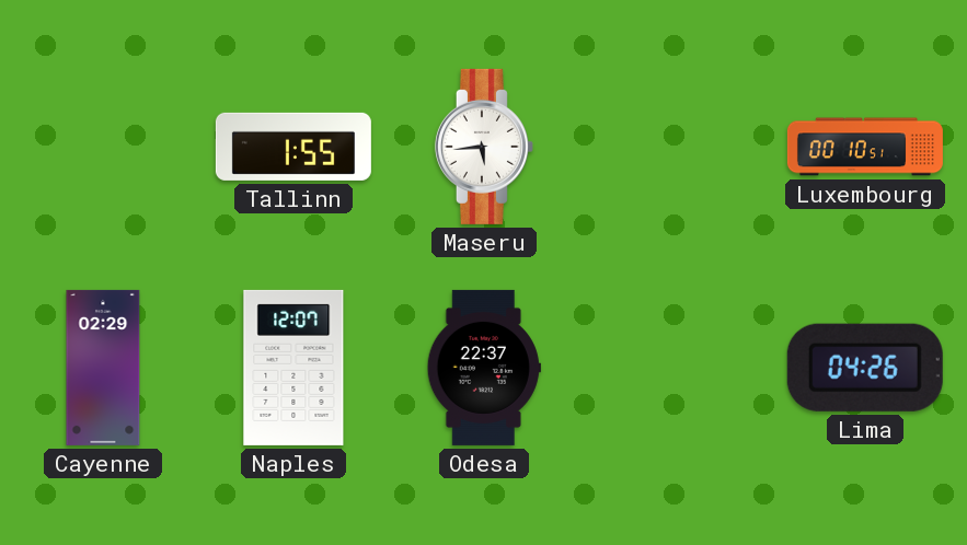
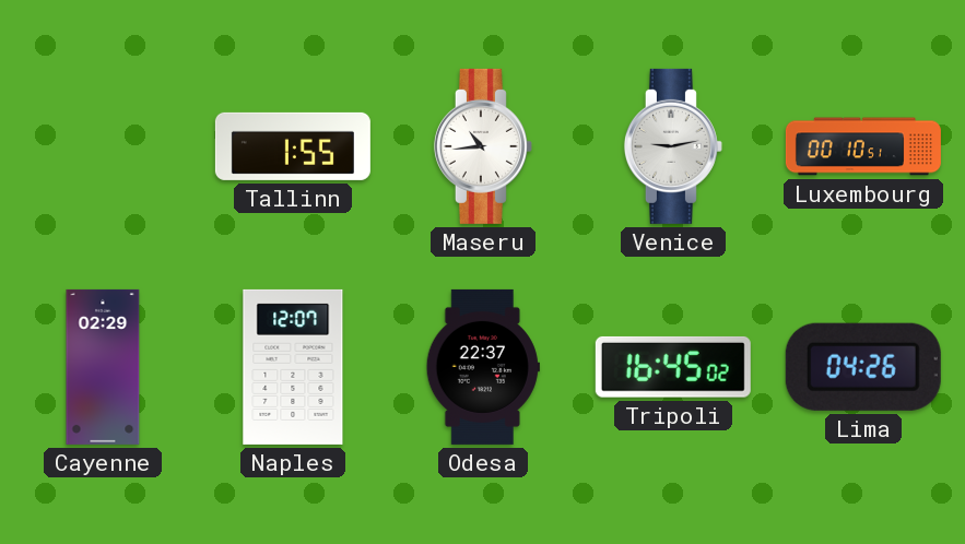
Maseru: 5:44 -> 10:44 (483, 146)
Venice: none -> 9:13 (673, 146)
Tripoli: none -> 16:45 (673, 367)
